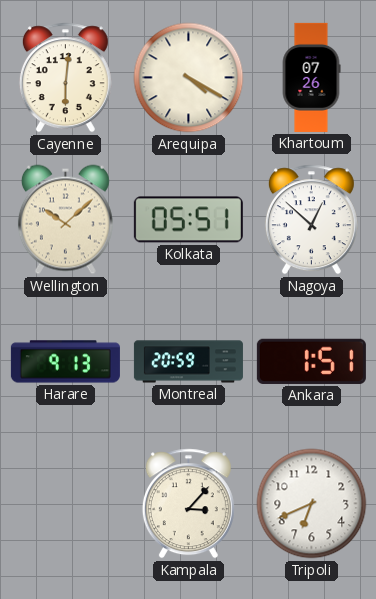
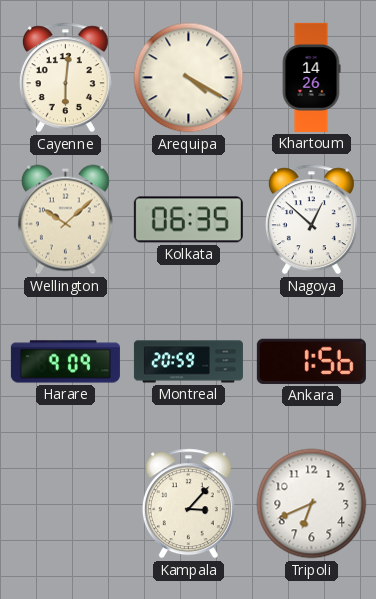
Khartoum: 07:26 -> 14:26 (311, 77)
Kolkata: 05:51 -> 06:35 (188, 220)
Harare: 9:13 -> 9:09 (65, 362)
Ankara: 1:51 -> 1:56 (311, 361)
